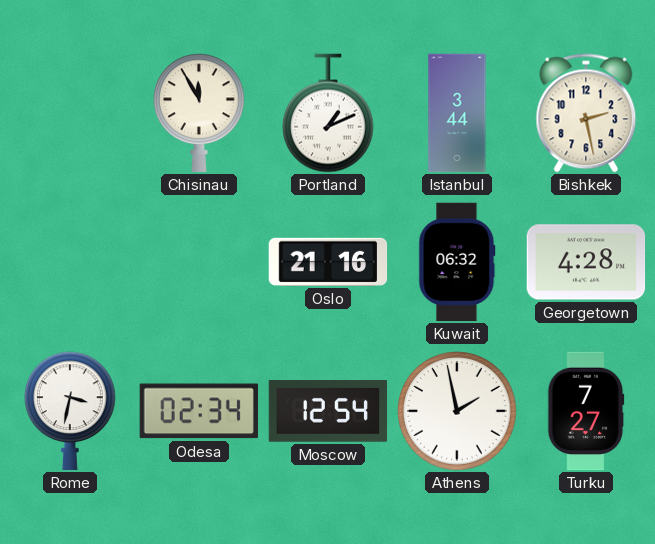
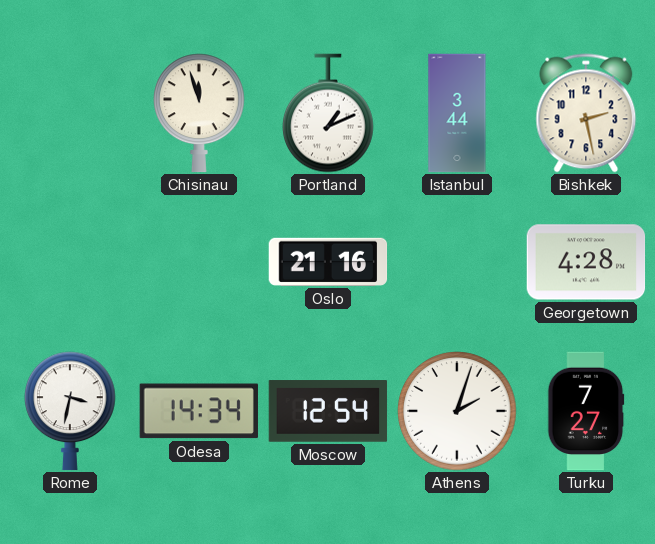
Chisinau: 11:55 -> 11:57 (200, 113)
Kuwait: 06:32 -> none (457, 262)
Odesa: 02:34 -> 14:34 (199, 411)
Athens: 1:58 -> 2:03 (457, 411)
